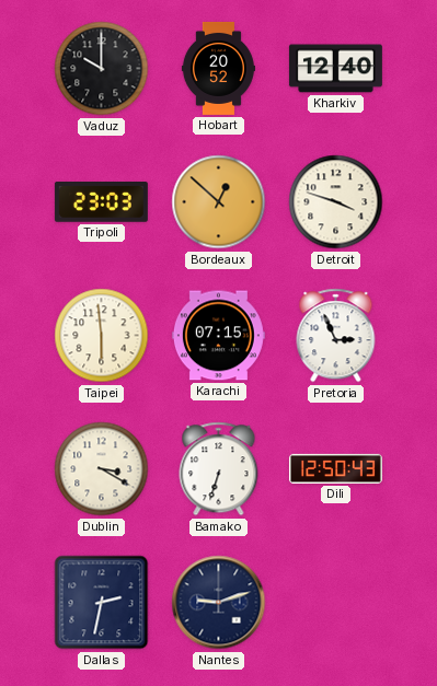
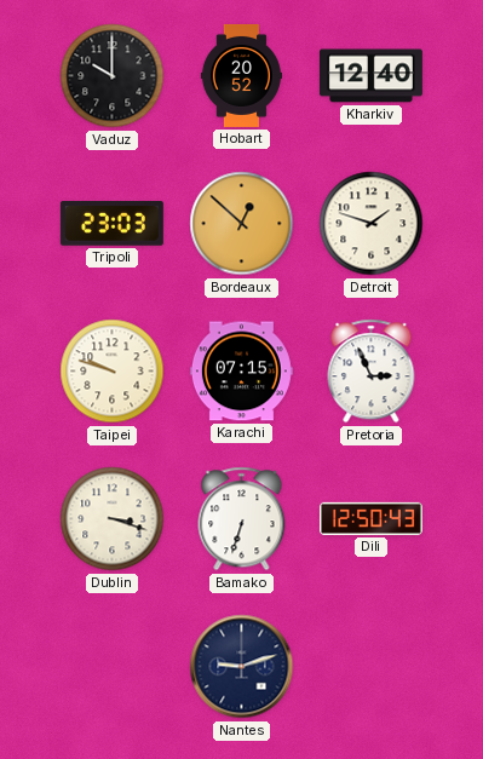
Detroit: 3:48 -> 1:48 (372, 224)
Taipei: 5:59 -> 9:48 (113, 372)
Dublin: 3:20 -> 3:18 (113, 519)
Dallas: 2:32 -> none (102, 603)
